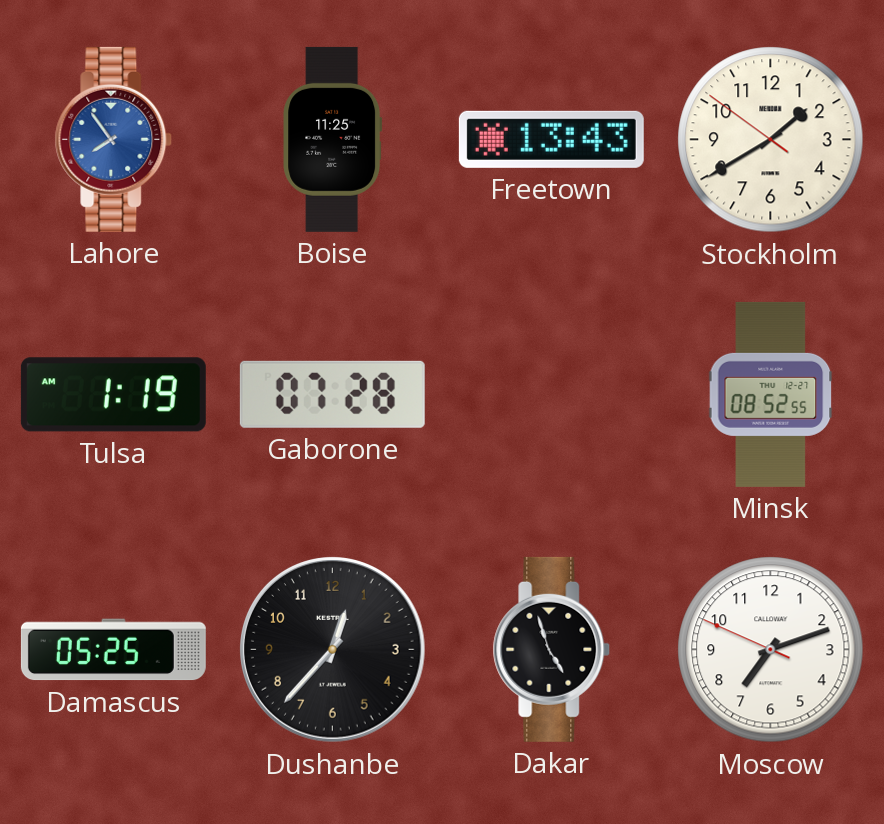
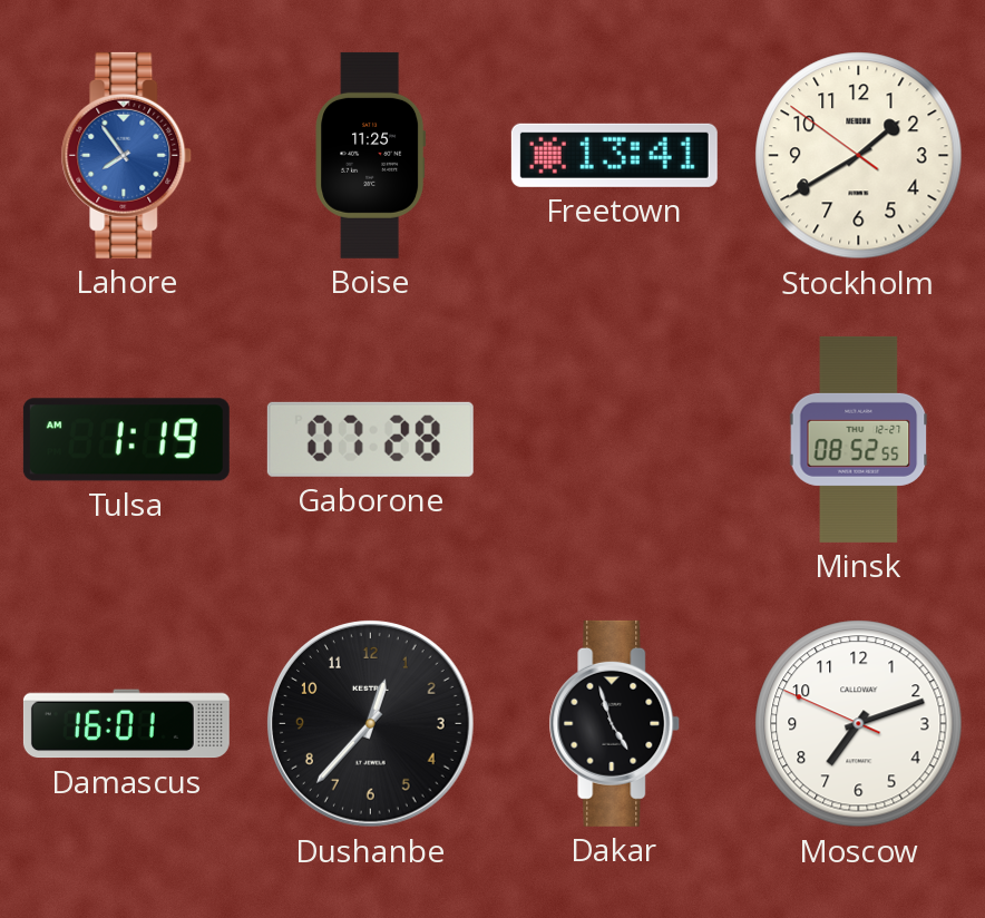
Freetown: 13:43 -> 13:41 (614, 155)
Damascus: 05:25 -> 16:01 (126, 724)
